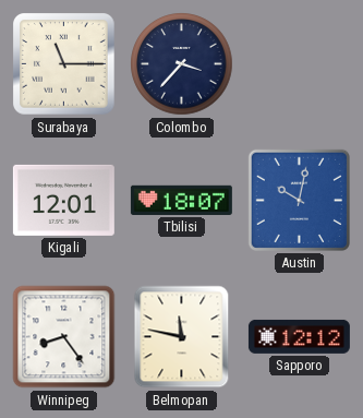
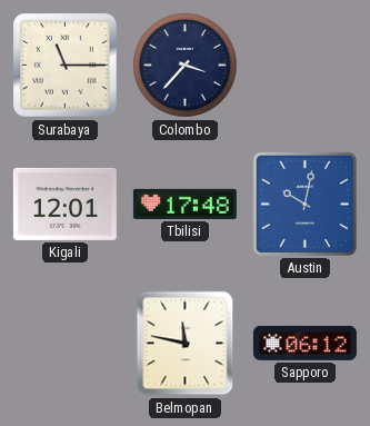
Tbilisi: 18:07 -> 17:48 (184, 204)
Winnipeg: 8:24 -> none (64, 337)
Sapporo: 12:12 -> 06:12 (304, 343)
